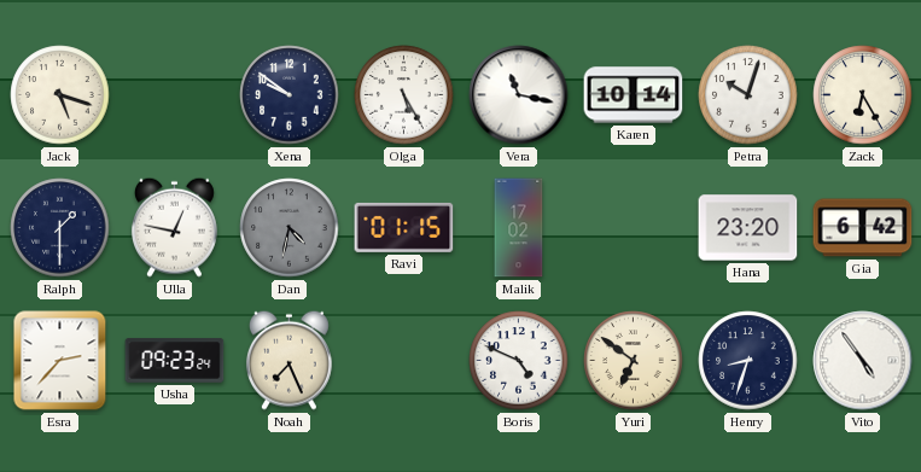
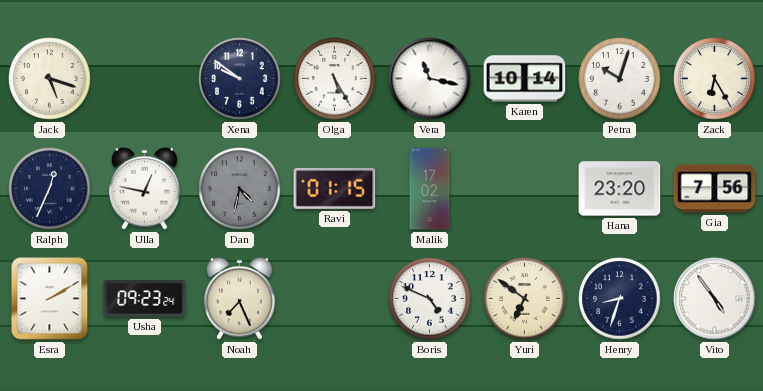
Ralph: 1:30 -> 12:34 (50, 189)
Gia: 6:42 -> 7:56 (715, 189)
Esra: 2:37 -> 2:10 (50, 299)
